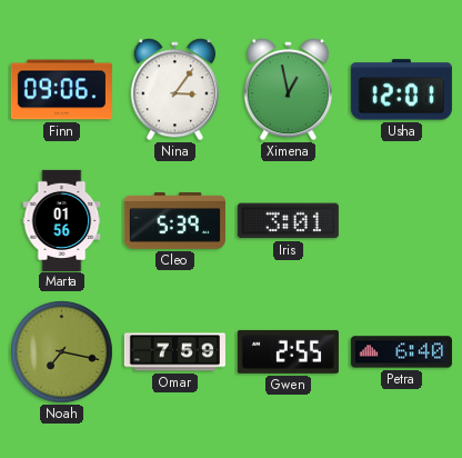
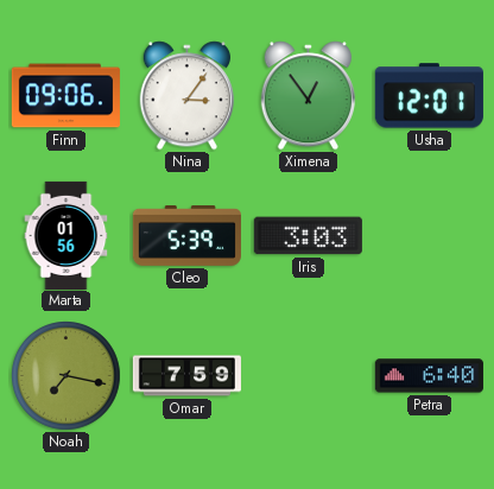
Ximena: 12:58 -> 12:54 (308, 96)
Iris: 3:01 -> 3:03 (308, 236)
Gwen: 2:55 -> none (288, 351)
